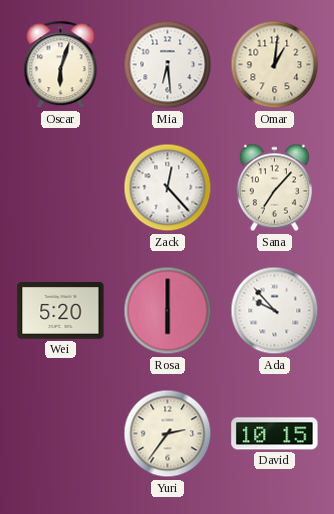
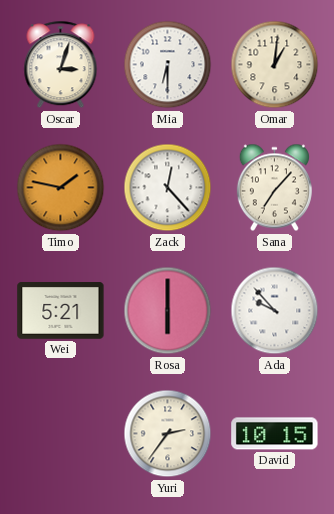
Oscar: 6:03 -> 3:03 (61, 65)
Mia: 6:29 -> 6:30 (168, 65)
Timo: none -> 1:47 (61, 188)
Wei: 5:20 -> 5:21 (61, 311)
